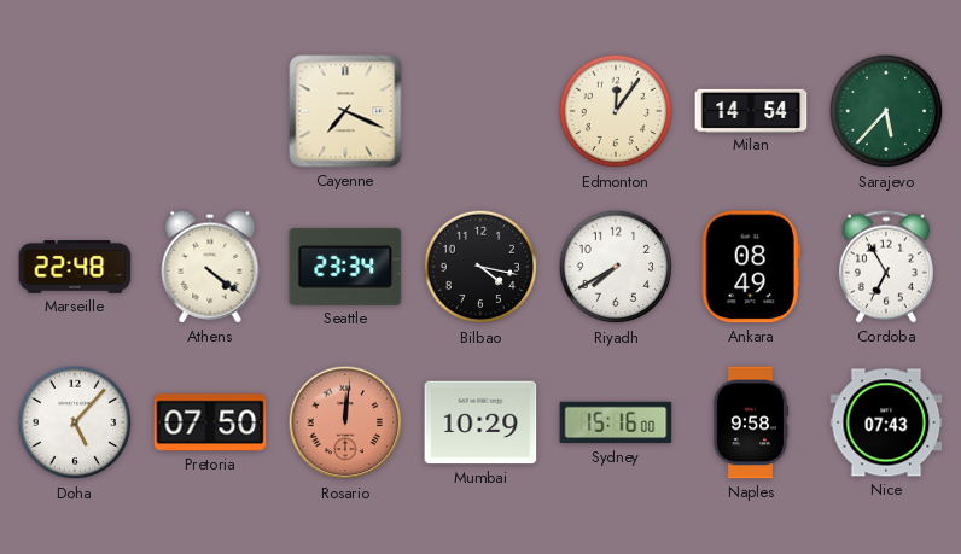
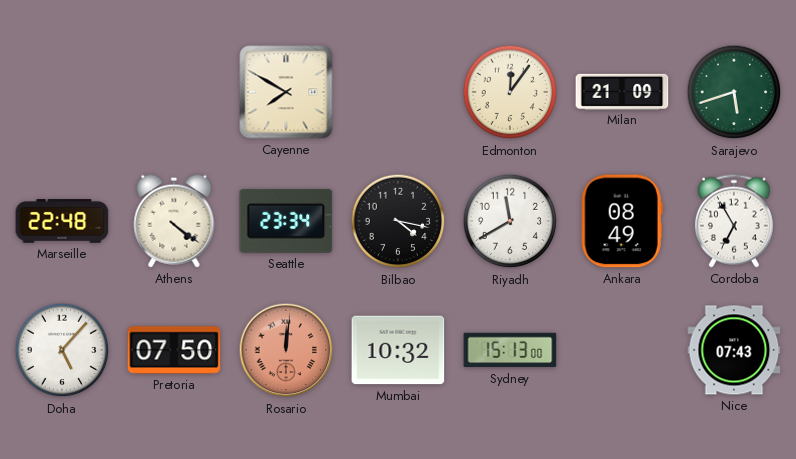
Cayenne: 7:19 -> 7:50 (286, 92)
Milan: 14:54 -> 21:09 (622, 91)
Sarajevo: 5:37 -> 5:42 (734, 92)
Riyadh: 7:40 -> 11:40 (510, 221)
Mumbai: 10:29 -> 10:32 (398, 350)
Sydney: 15:16 -> 15:13 (510, 350)
Naples: 9:58 -> none (751, 422)
